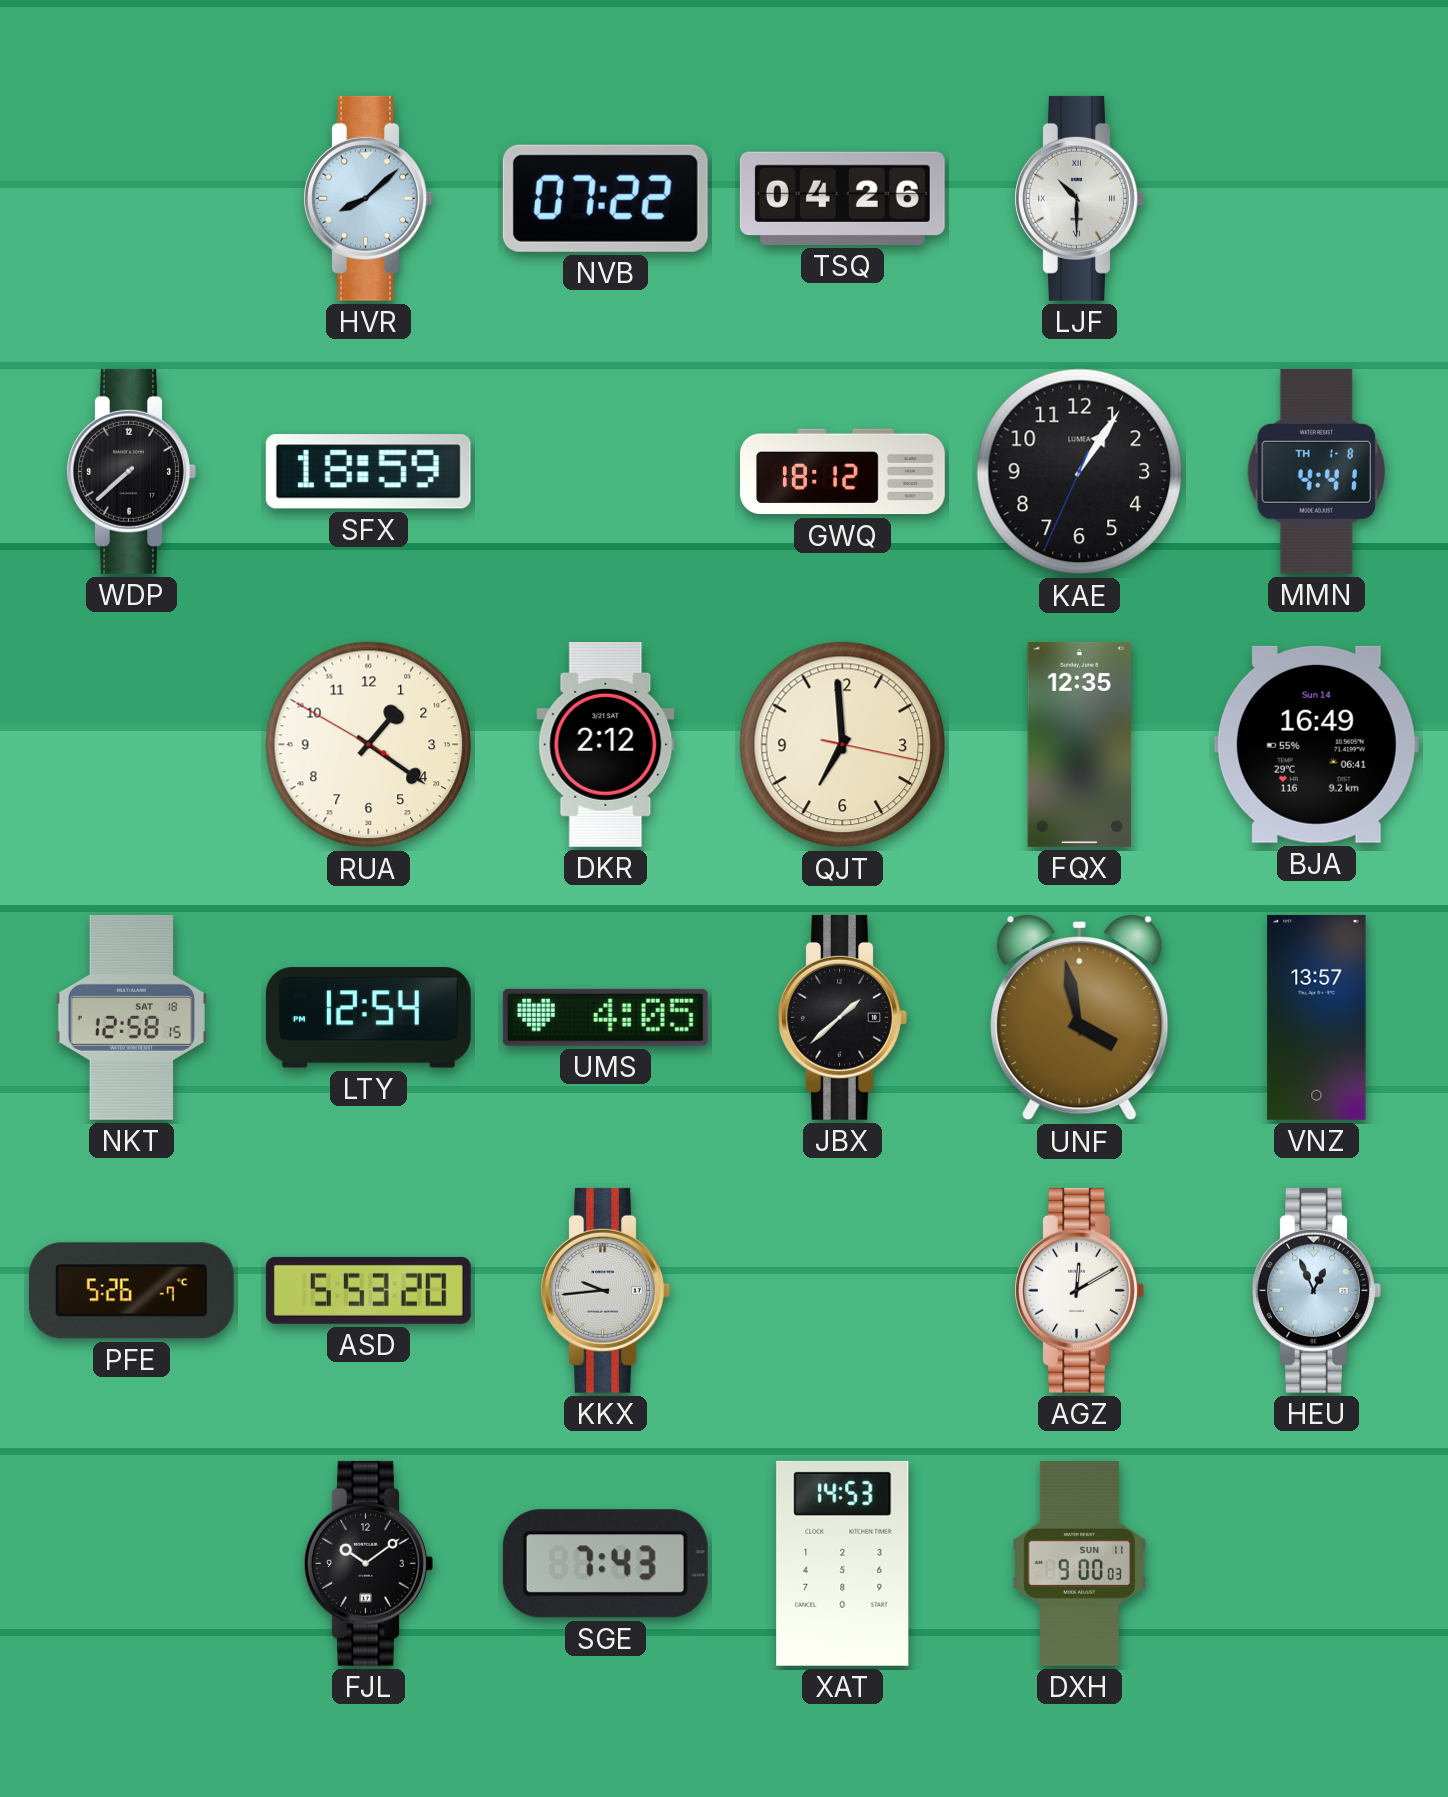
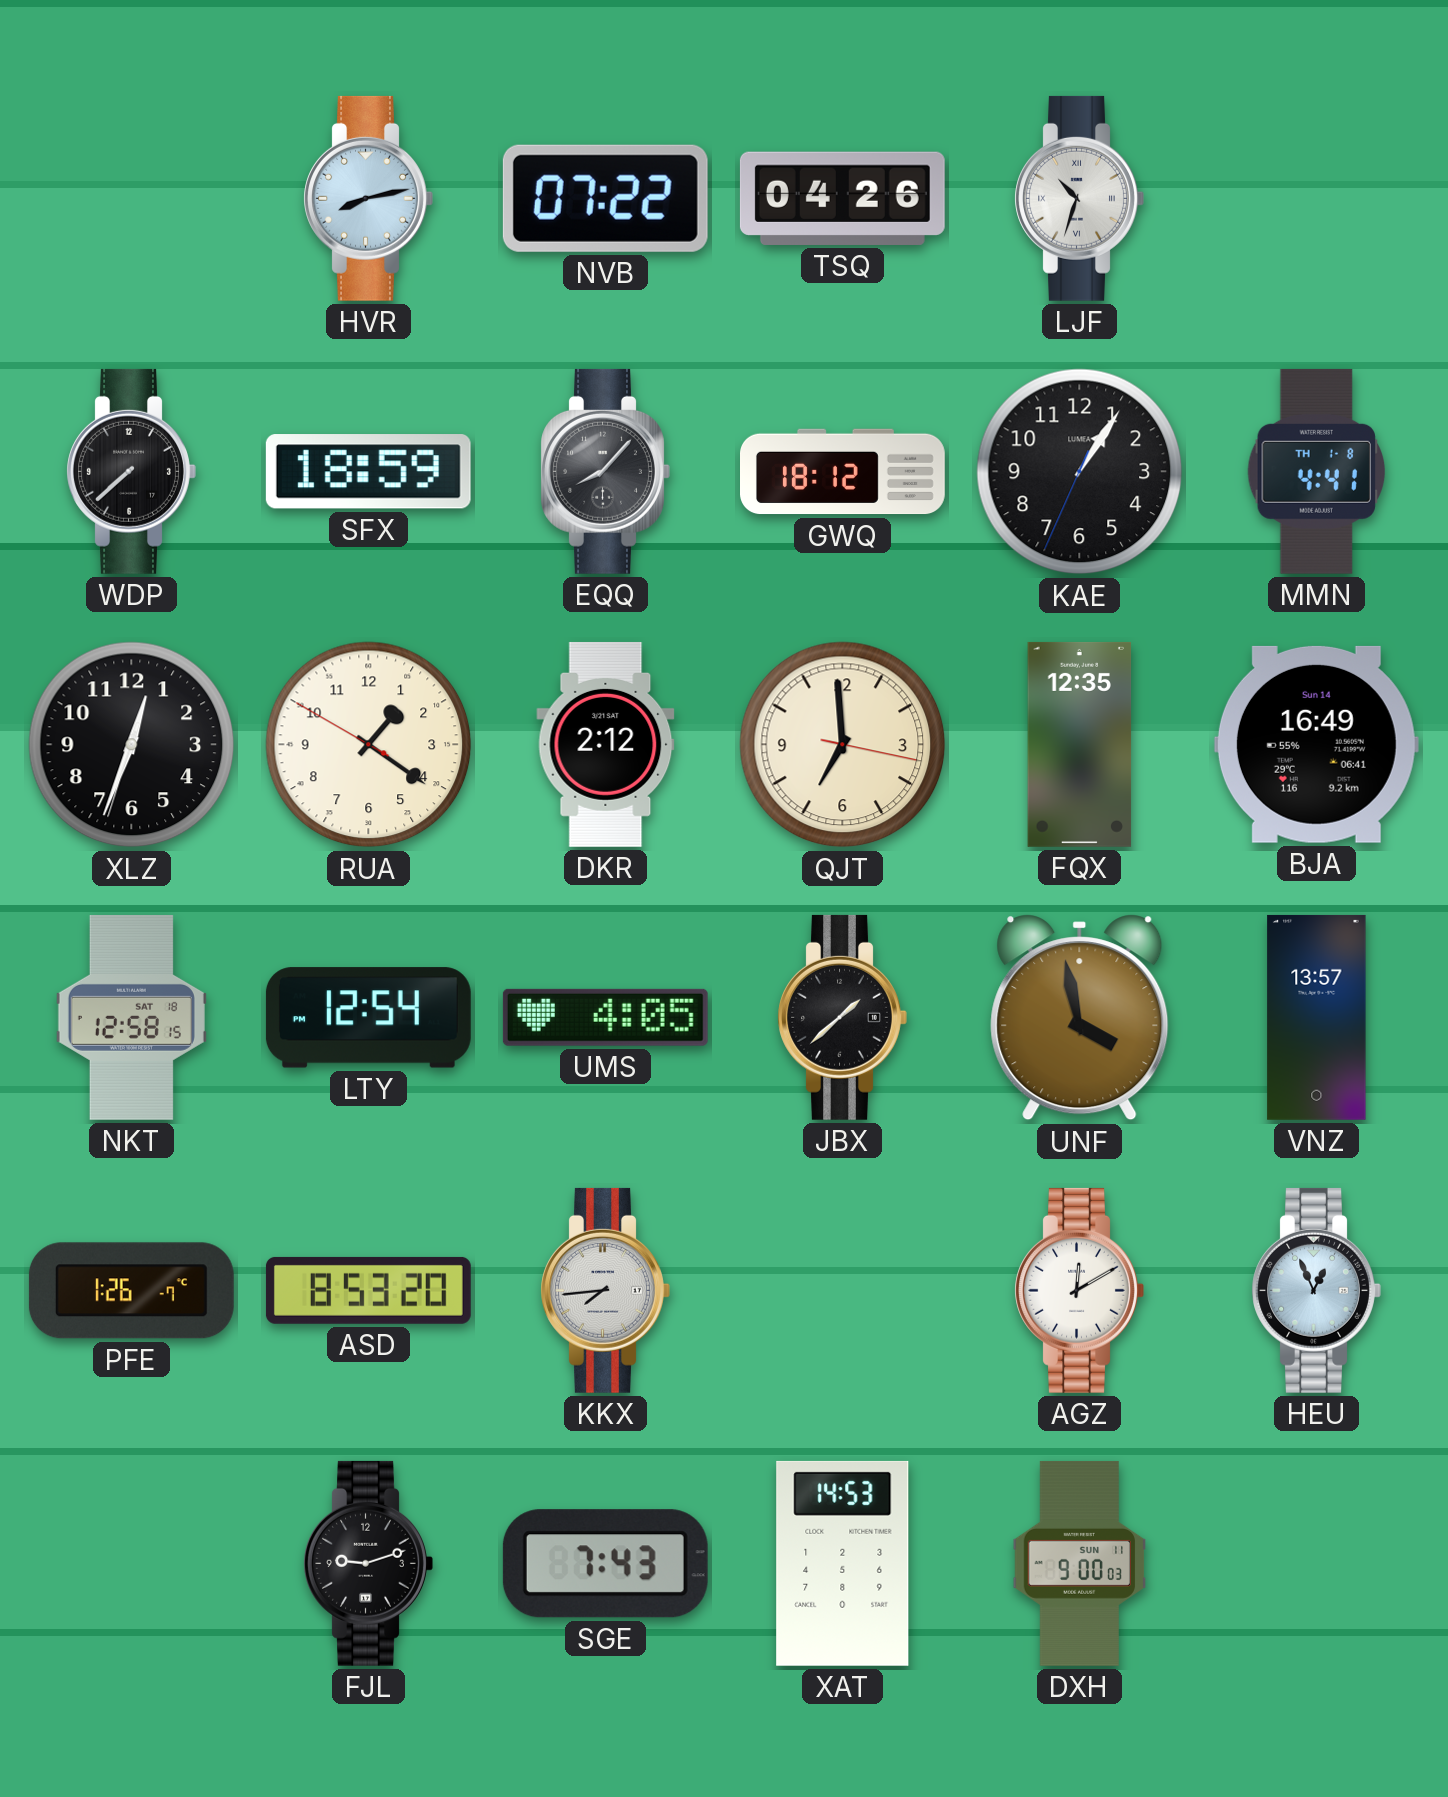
HVR: 8:08 -> 8:13 (368, 198)
LJF: 10:30 -> 10:33 (1079, 198)
EQQ: none -> 8:07 (605, 471)
XLZ: none -> 12:33 (132, 745)
PFE: 5:26 -> 1:26 (131, 1291)
ASD: 5:53 -> 8:53 (368, 1290)
KKX: 9:44 -> 7:44 (605, 1290)
FJL: 10:09 -> 9:12 (368, 1563)
